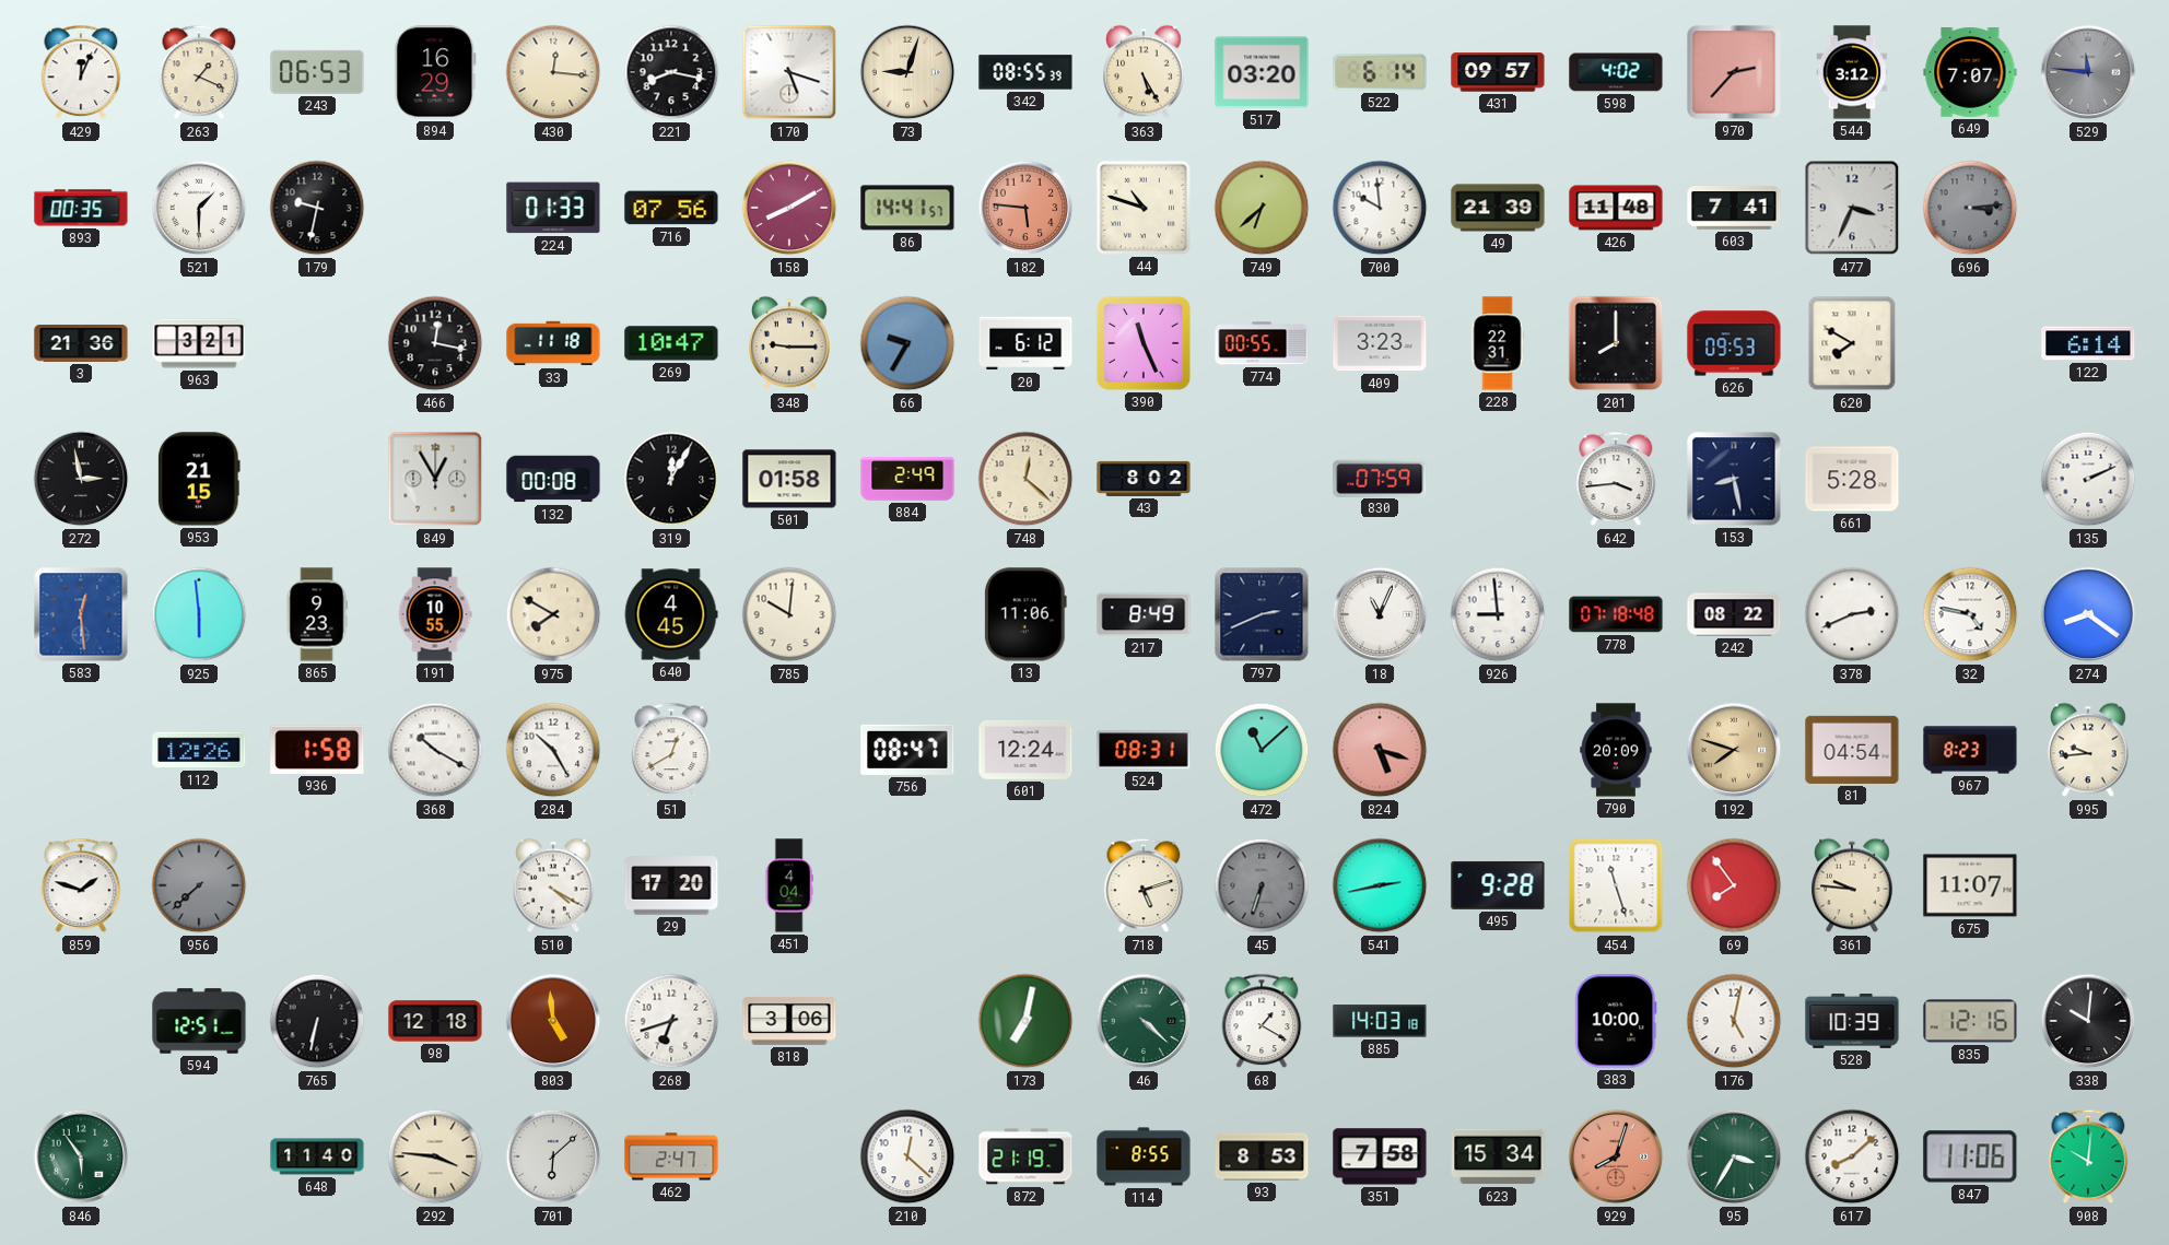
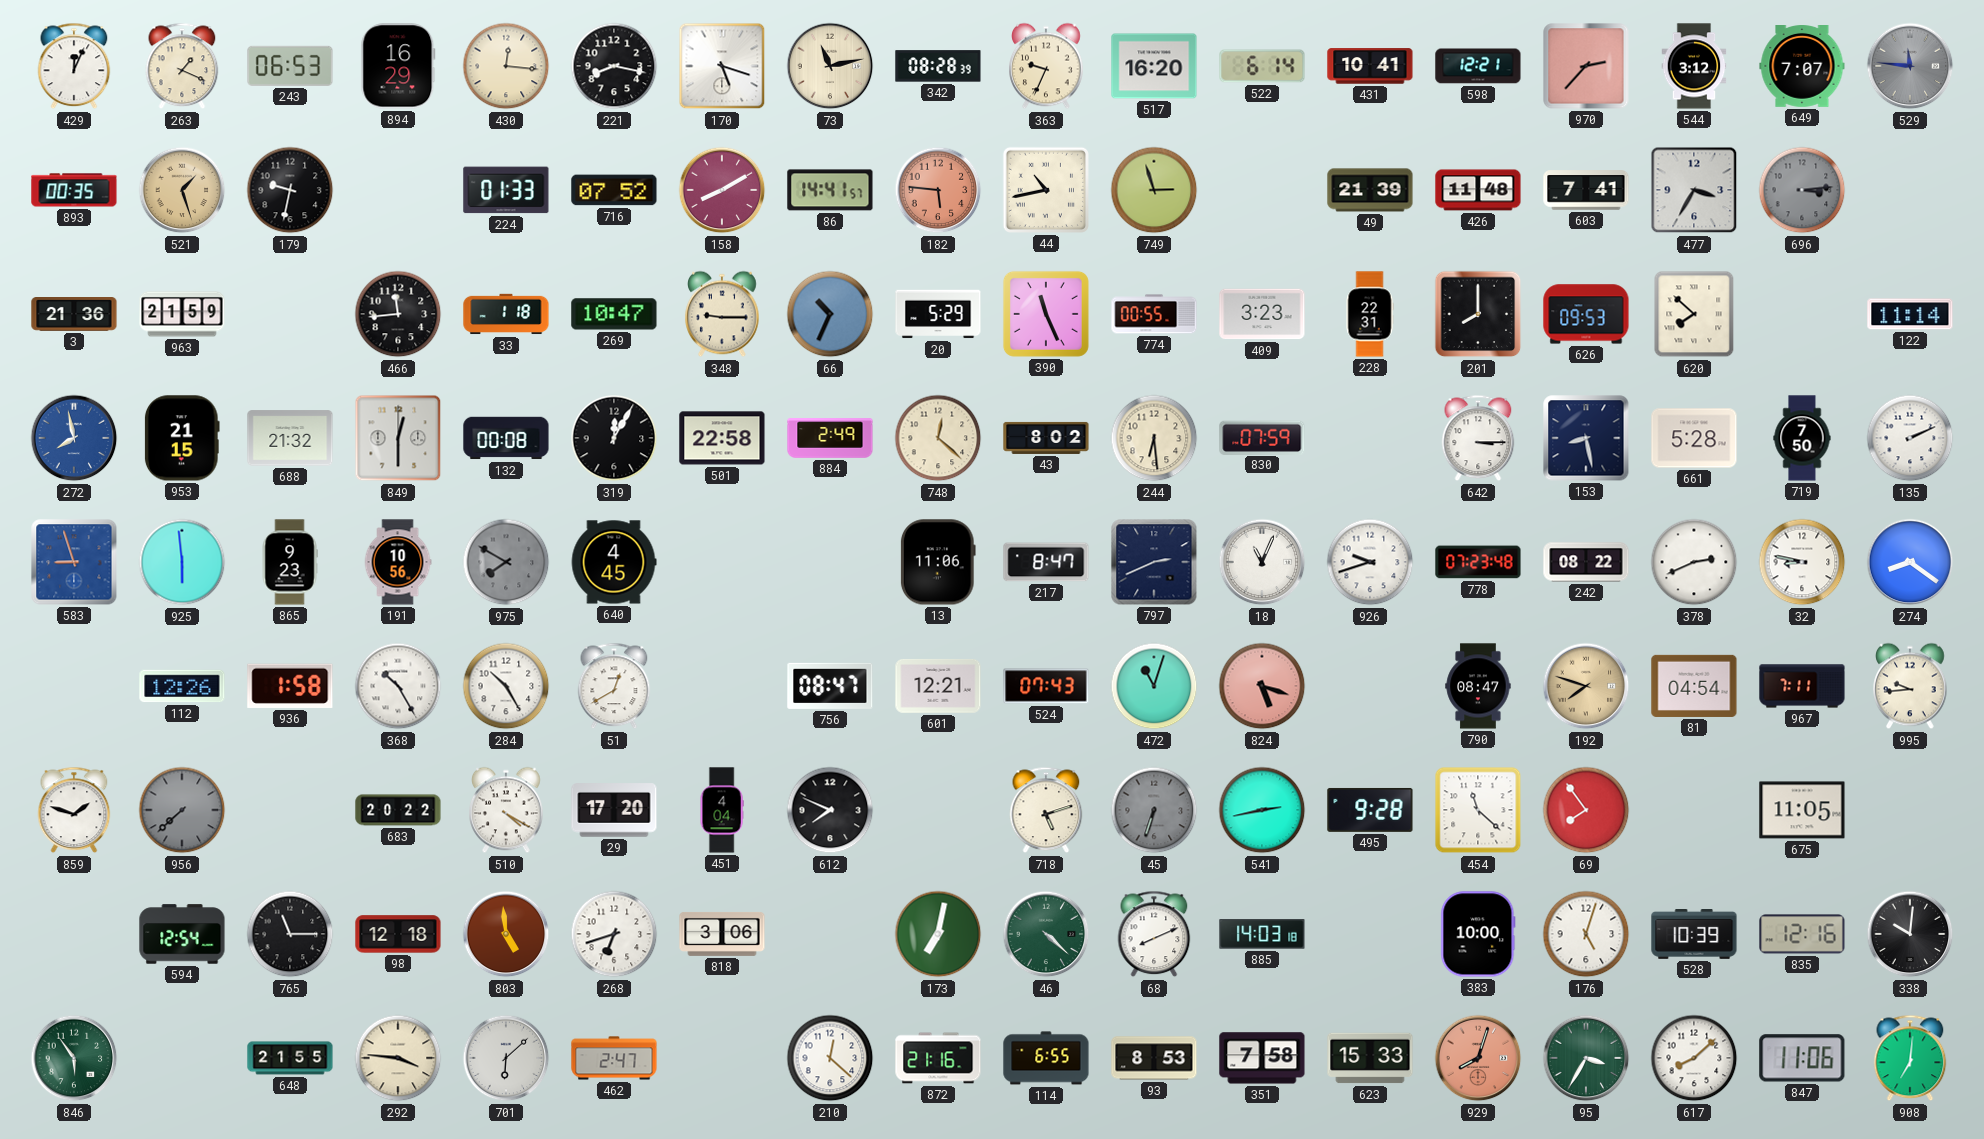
73: 9:03 -> 11:13 (830, 66)
342: 08:55 -> 08:28 (938, 66)
363: 5:25 -> 9:34 (1046, 66)
517: 03:20 -> 16:20 (1154, 66)
431: 09:57 -> 10:41 (1370, 66)
598: 4:02 -> 12:21 (1478, 66)
521: 1:30 -> 1:27 (182, 190)
521 dial: white -> champagne (182, 190)
716: 07:56 -> 07:52 (614, 190)
44: 10:48 -> 10:43 (1046, 190)
749: 6:38 -> 2:57 (1154, 190)
700: 9:59 -> none (1380, 208)
477: 3:34 -> 3:35 (1694, 190)
963: 3:21 -> 21:59 (182, 314)
466: 12:17 -> 11:44 (398, 314)
33: 11:18 -> 1:18 (506, 314)
66: 9:35 -> 10:34 (830, 314)
20: 6:12 -> 5:29 (938, 314)
620: 7:50 -> 7:52 (1694, 314)
122: 6:14 -> 11:14 (1910, 314)
272: 2:58 -> 7:58 (74, 438)
272 dial: black -> blue (74, 438)
688: none -> 21:32 (290, 438)
849: 12:55 -> 12:30 (398, 438)
501: 01:58 -> 22:58 (722, 438)
244: none -> 6:29 (1154, 438)
642: 3:44 -> 3:15 (1478, 438)
719: none -> 7:50 (1802, 438)
583: 12:29 -> 8:57 (74, 562)
191: 10:55 -> 10:56 (398, 562)
975 dial: cream -> grey (506, 562)
785: 10:01 -> none (789, 614)
217: 8:49 -> 8:47 (1046, 562)
926: 8:59 -> 9:42 (1370, 562)
778: 07:18 -> 07:23 (1478, 562)
32: 4:47 -> 8:47 (1802, 562)
368: 10:20 -> 10:25 (398, 686)
601: 12:24 -> 12:21 (938, 686)
524: 08:31 -> 07:43 (1046, 686)
472: 11:08 -> 11:03 (1154, 686)
790: 20:09 -> 08:47 (1478, 686)
967: 8:23 -> 7:11 (1802, 686)
683: none -> 20:22 (398, 810)
612: none -> 7:49 (830, 810)
454: 11:27 -> 11:22 (1478, 810)
361: 9:46 -> none (1852, 885)
675: 11:07 -> 11:05 (1802, 810)
594: 12:51 -> 12:54 (182, 934)
765: 6:32 -> 11:15 (290, 934)
68: 1:20 -> 8:11 (1154, 934)
176: 5:02 -> 5:03 (1586, 934)
648: 11:40 -> 21:55 (290, 1058)
872: 21:19 -> 21:16 (938, 1058)
114: 8:55 -> 6:55 (1046, 1058)
623: 15:34 -> 15:33 (1370, 1058)
908: 10:01 -> 7:01 (1910, 1058)
